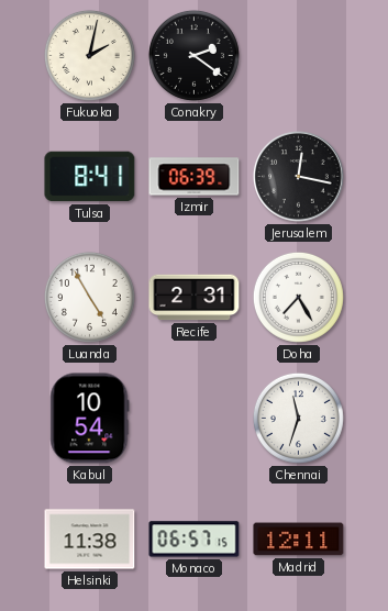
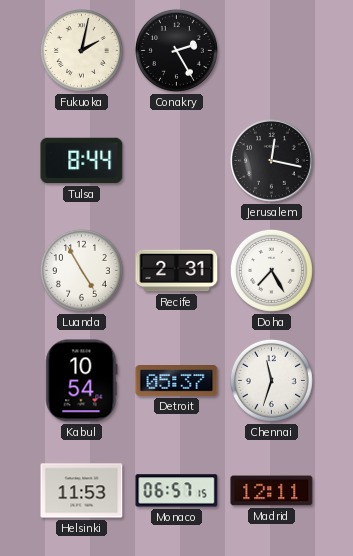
Conakry: 2:21 -> 2:25 (176, 50)
Tulsa: 8:41 -> 8:44 (82, 161)
Izmir: 06:39 -> none (195, 177)
Detroit: none -> 05:37 (177, 381)
Helsinki: 11:38 -> 11:53 (82, 491)
